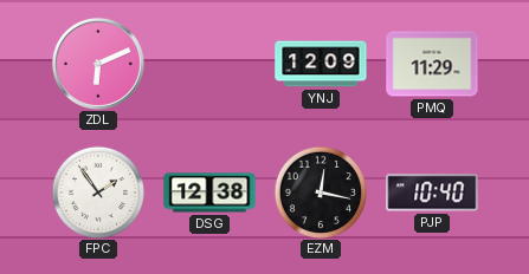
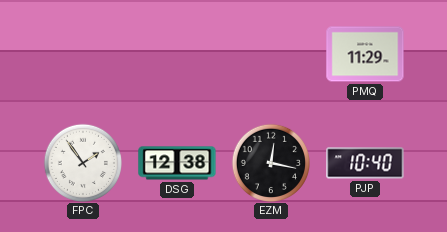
ZDL: 6:11 -> none (98, 64)
YNJ: 12:09 -> none (321, 64)
